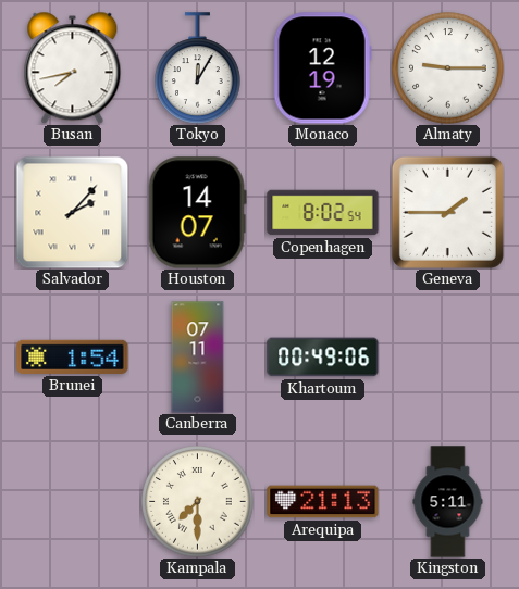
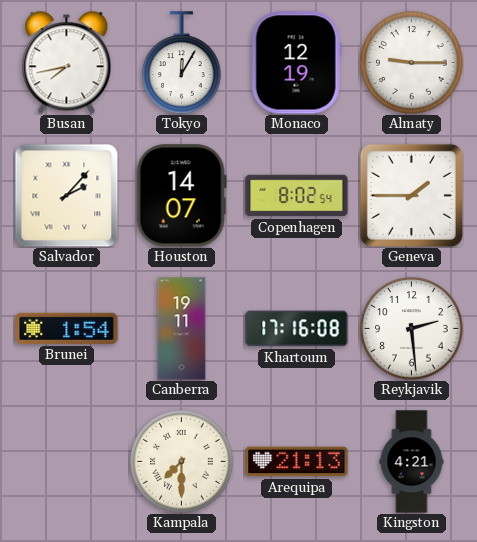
Canberra: 07:11 -> 19:11 (182, 329)
Khartoum: 00:49 -> 17:16 (297, 329)
Reykjavik: none -> 2:29 (412, 329)
Kingston: 5:11 -> 4:21 (412, 462)
